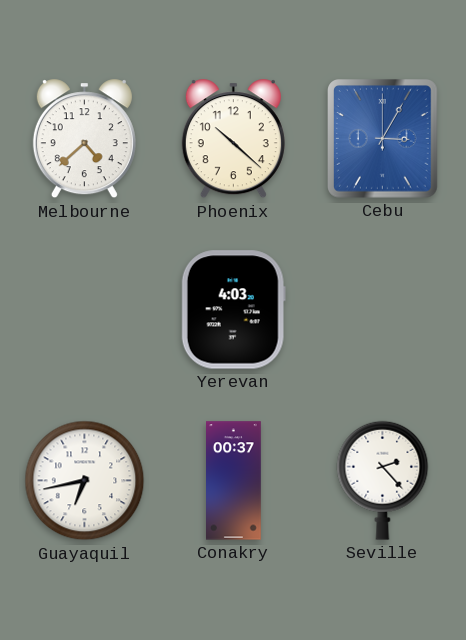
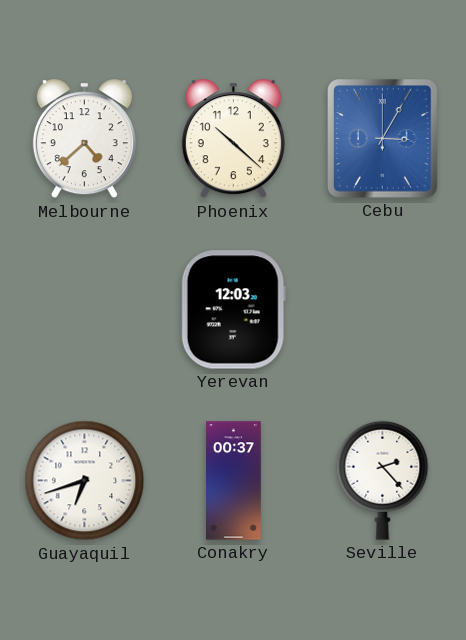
Yerevan: 4:03 -> 12:03 (233, 310)
Guayaquil: 6:43 -> 6:42 (85, 481)
